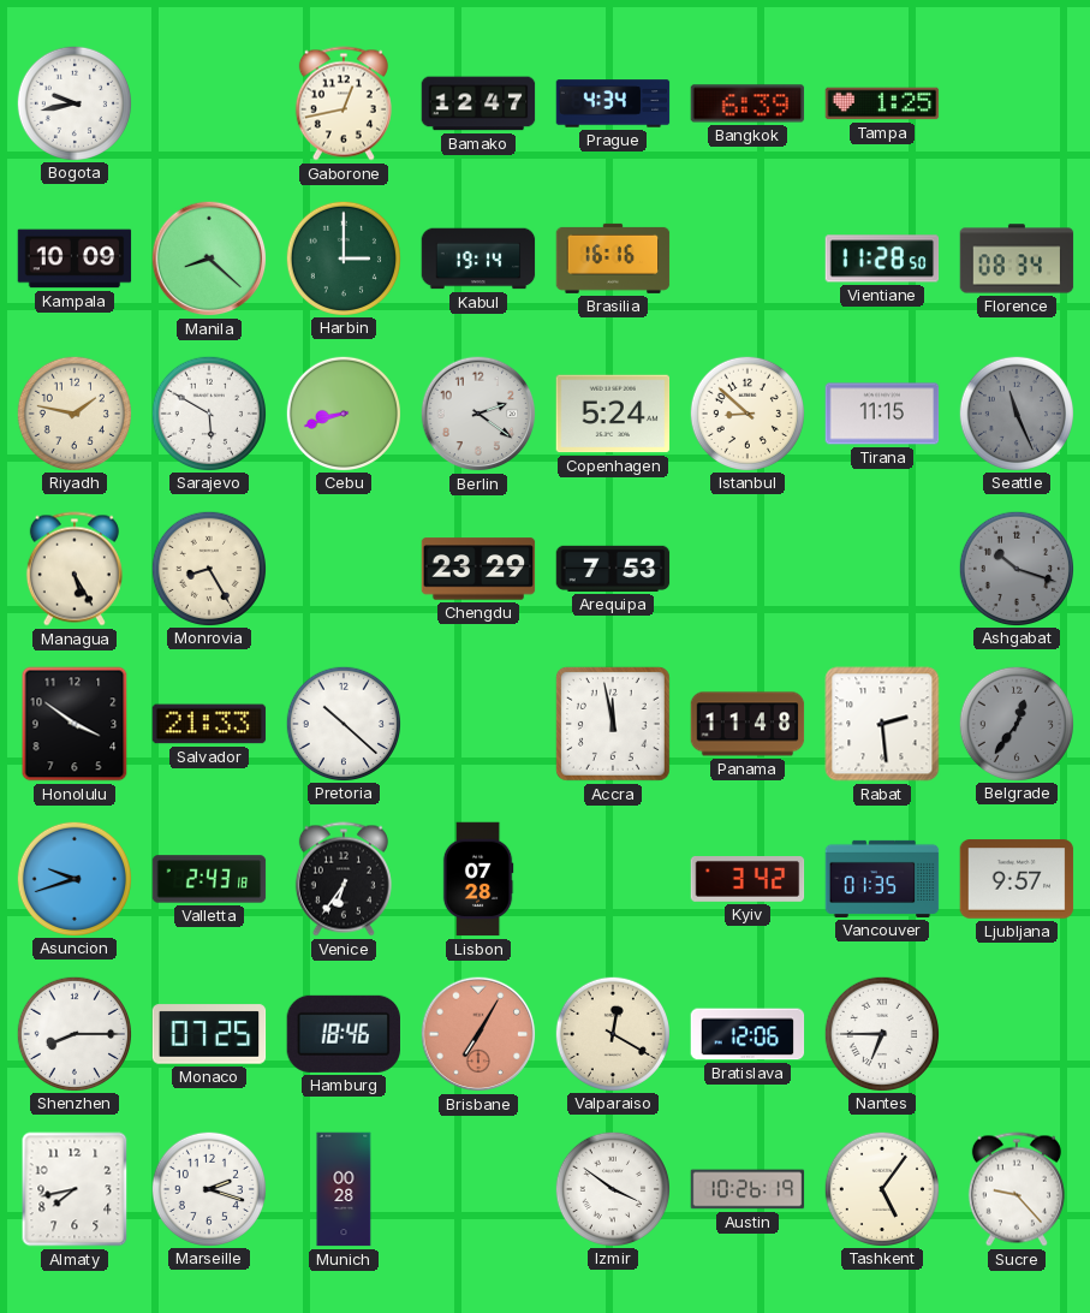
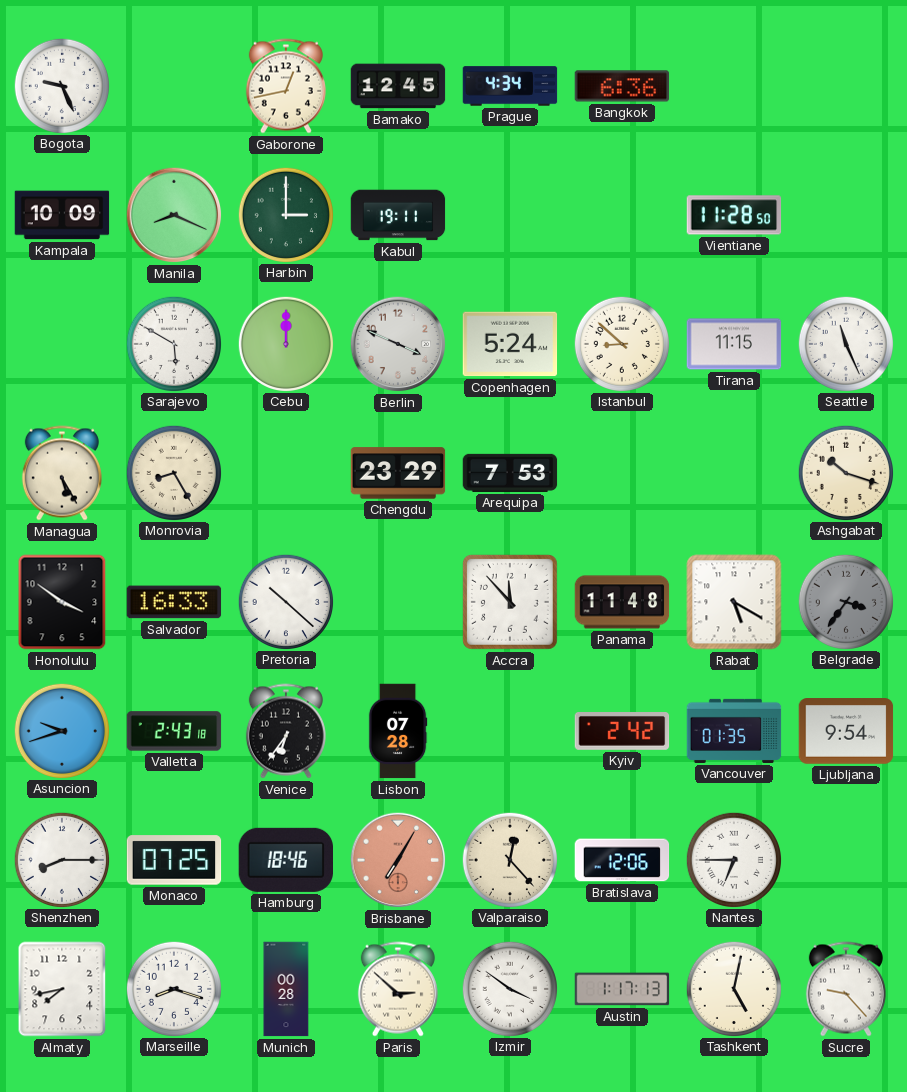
Bogota: 9:43 -> 9:26 (61, 85)
Bamako: 12:47 -> 12:45 (398, 86)
Bangkok: 6:39 -> 6:36 (622, 86)
Tampa: 1:25 -> none (882, 103)
Manila: 8:22 -> 8:19 (174, 215)
Kabul: 19:14 -> 19:11 (398, 215)
Brasilia: 16:16 -> none (613, 259)
Florence: 08:34 -> none (1017, 259)
Riyadh: 1:47 -> none (73, 412)
Cebu: 8:42 -> 12:00 (285, 343)
Berlin: 2:21 -> 3:49 (398, 344)
Seattle dial: grey -> white (845, 343)
Ashgabat dial: grey -> cream (845, 472)
Salvador: 21:33 -> 16:33 (174, 602)
Accra: 11:58 -> 11:53 (510, 602)
Rabat: 2:29 -> 5:20 (734, 602)
Belgrade: 12:36 -> 3:36 (845, 601)
Kyiv: 3:42 -> 2:42 (622, 732)
Ljubljana: 9:57 -> 9:54 (846, 731)
Valparaiso: 12:20 -> 12:23 (509, 859)
Marseille: 2:18 -> 8:18 (173, 988)
Paris: none -> 2:52 (398, 989)
Austin: 10:26 -> 1:17 (622, 989)
Tashkent: 5:06 -> 5:02 (733, 988)
